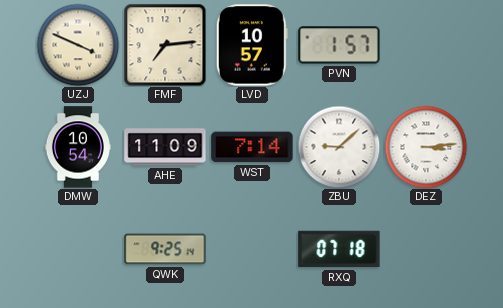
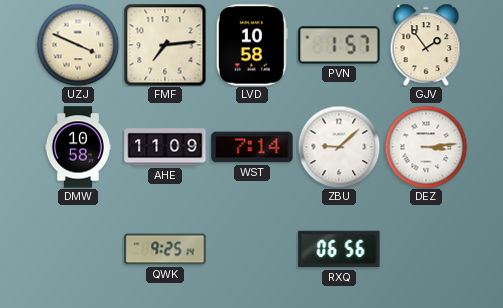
LVD: 10:57 -> 10:58 (252, 45)
GJV: none -> 1:54 (426, 45)
DMW: 10:54 -> 10:58 (78, 147)
RXQ: 07:18 -> 06:56 (339, 249)
